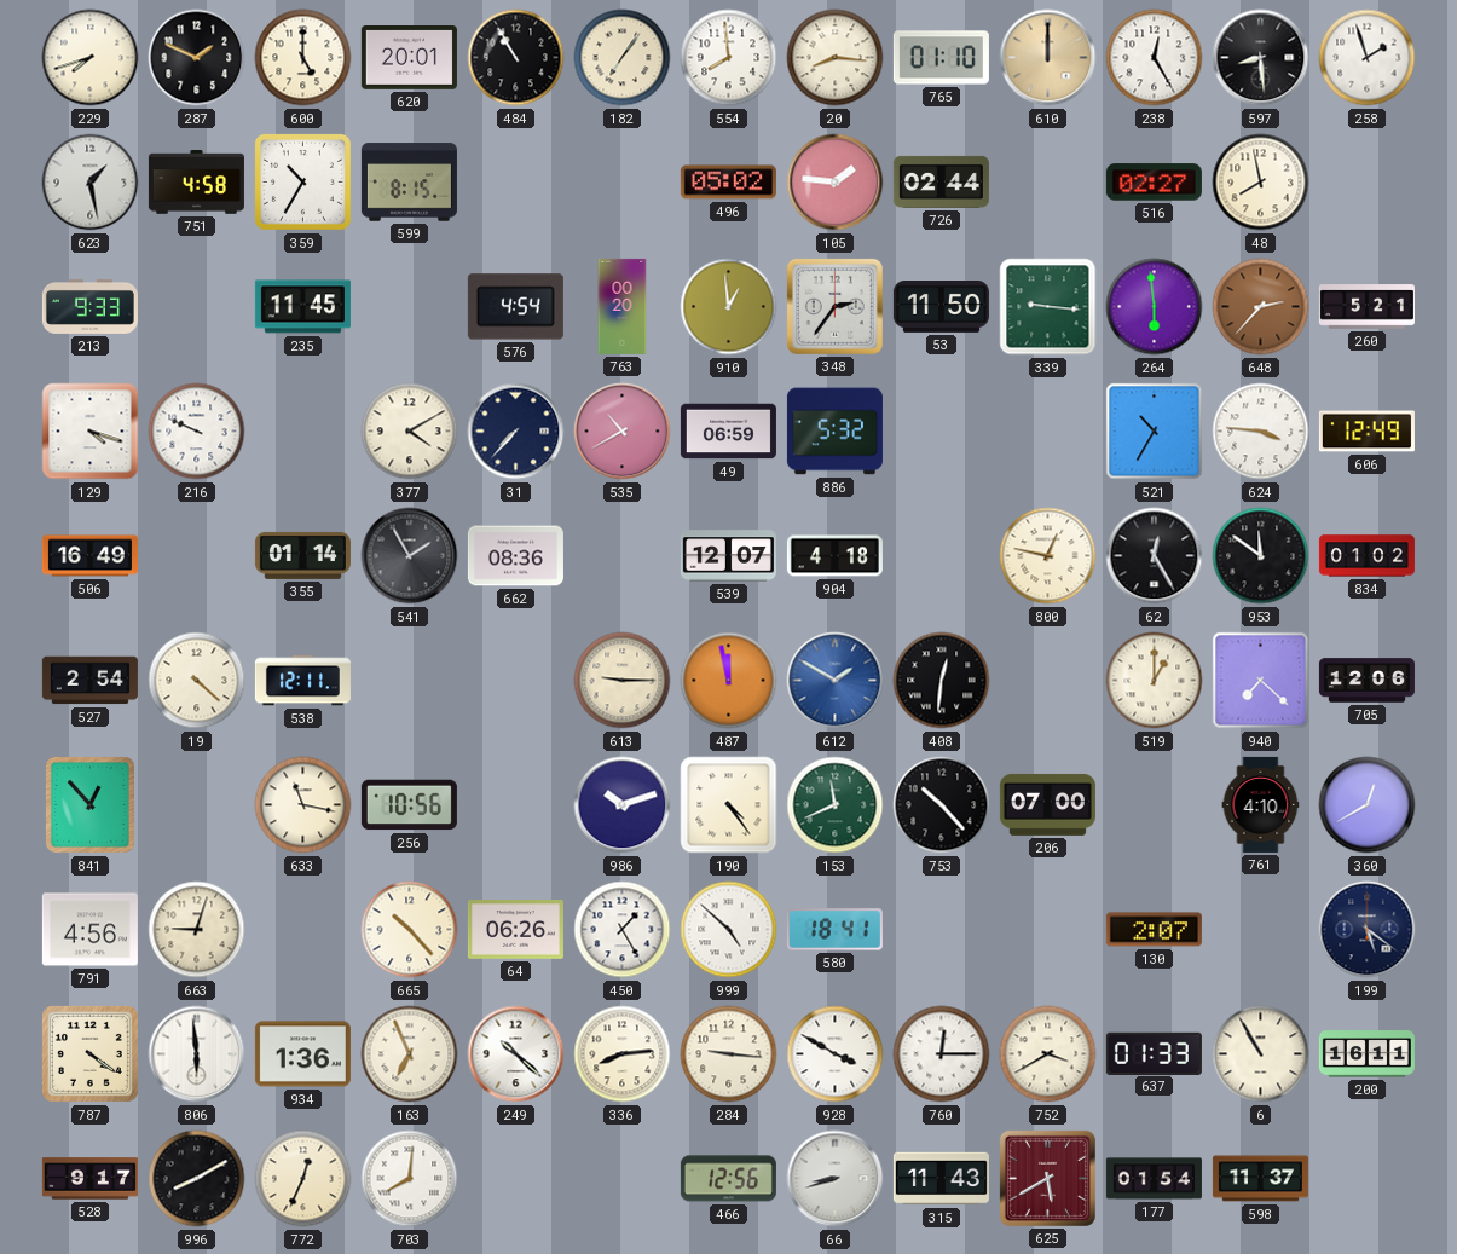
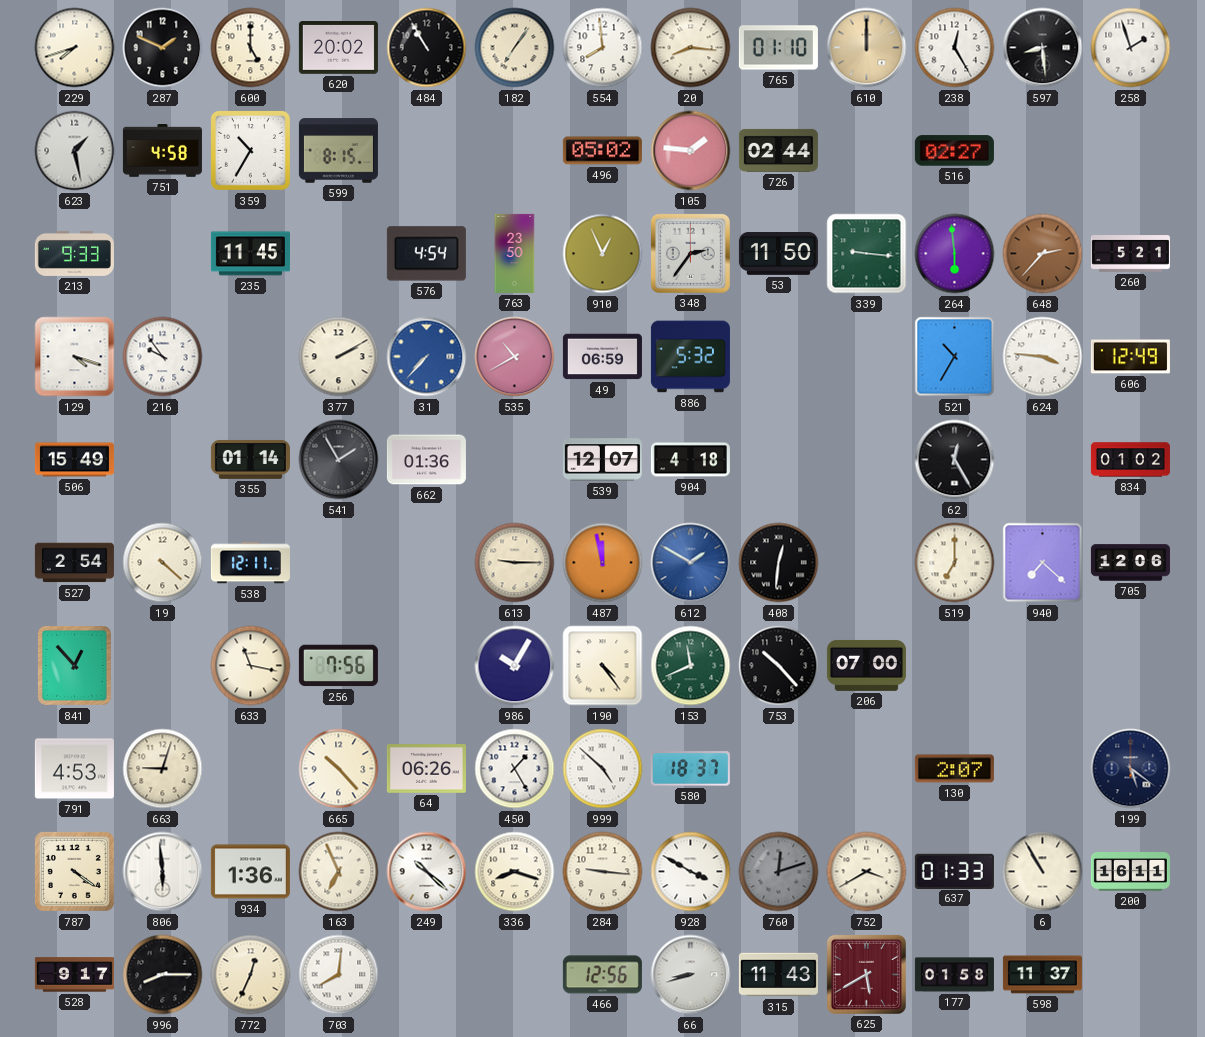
620: 20:01 -> 20:02 (338, 48)
48: 7:58 -> none (1261, 183)
763: 00:20 -> 23:50 (515, 253)
910: 12:59 -> 12:56 (603, 254)
216: 9:49 -> 9:54 (163, 357)
377: 4:10 -> 2:10 (339, 357)
31 dial: navy -> blue (427, 357)
506: 16:49 -> 15:49 (74, 460)
662: 08:36 -> 01:36 (426, 460)
800: 12:47 -> none (1048, 556)
953: 11:51 -> none (1261, 556)
519: 1:00 -> 7:00 (955, 563)
256: 10:56 -> 7:56 (338, 666)
986: 10:12 -> 10:05 (515, 666)
761: 4:10 -> none (1261, 804)
360: 12:40 -> none (1368, 805)
791: 4:56 -> 4:53 (74, 769)
580: 18:41 -> 18:37 (690, 769)
336: 8:14 -> 8:18 (515, 872)
760: 12:15 -> 12:12 (779, 872)
760 dial: white -> grey (779, 872)
996: 8:10 -> 8:15 (163, 975)
177: 01:54 -> 01:58 (954, 975)
